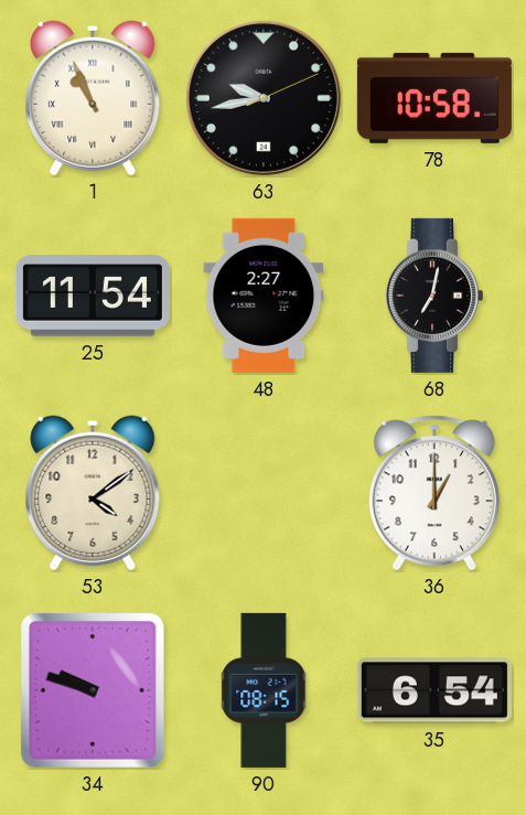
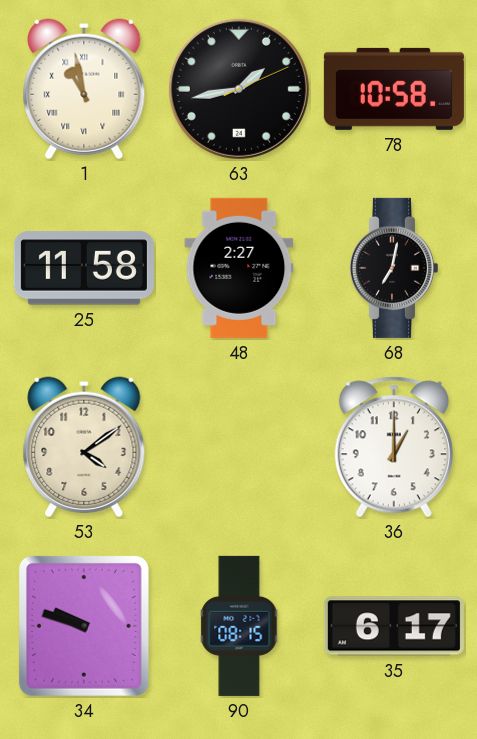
1: 10:56 -> 10:58 (84, 89)
63: 9:43 -> 1:43 (239, 89)
25: 11:54 -> 11:58 (84, 268)
35: 6:54 -> 6:17 (394, 626)
